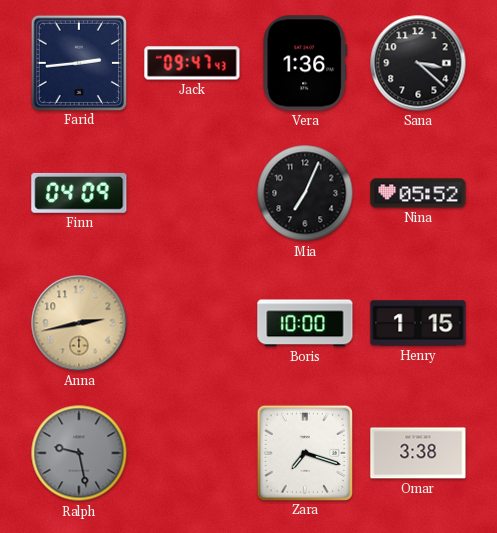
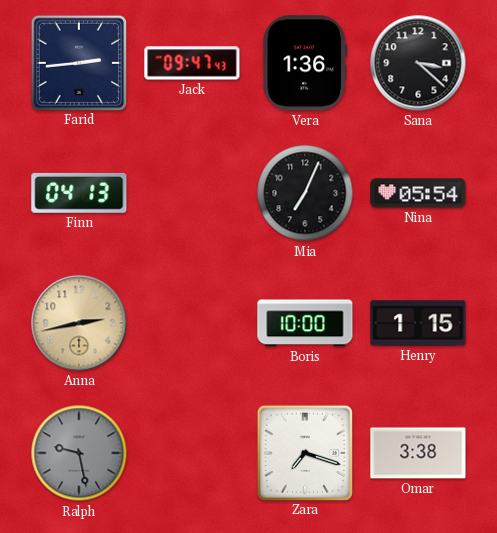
Finn: 04:09 -> 04:13 (79, 193)
Nina: 05:52 -> 05:54 (418, 193)
